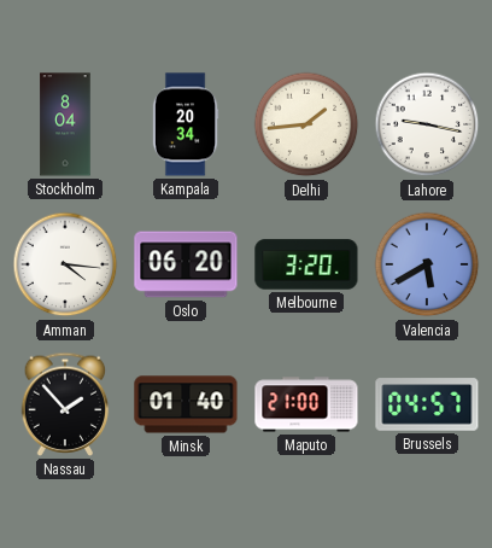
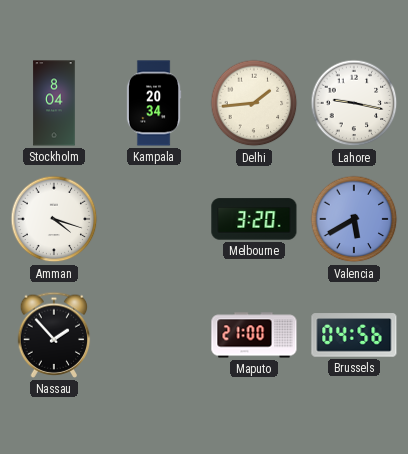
Amman: 4:16 -> 4:18 (54, 219)
Oslo: 06:20 -> none (186, 264)
Minsk: 01:40 -> none (186, 404)
Brussels: 04:57 -> 04:56 (354, 335)
